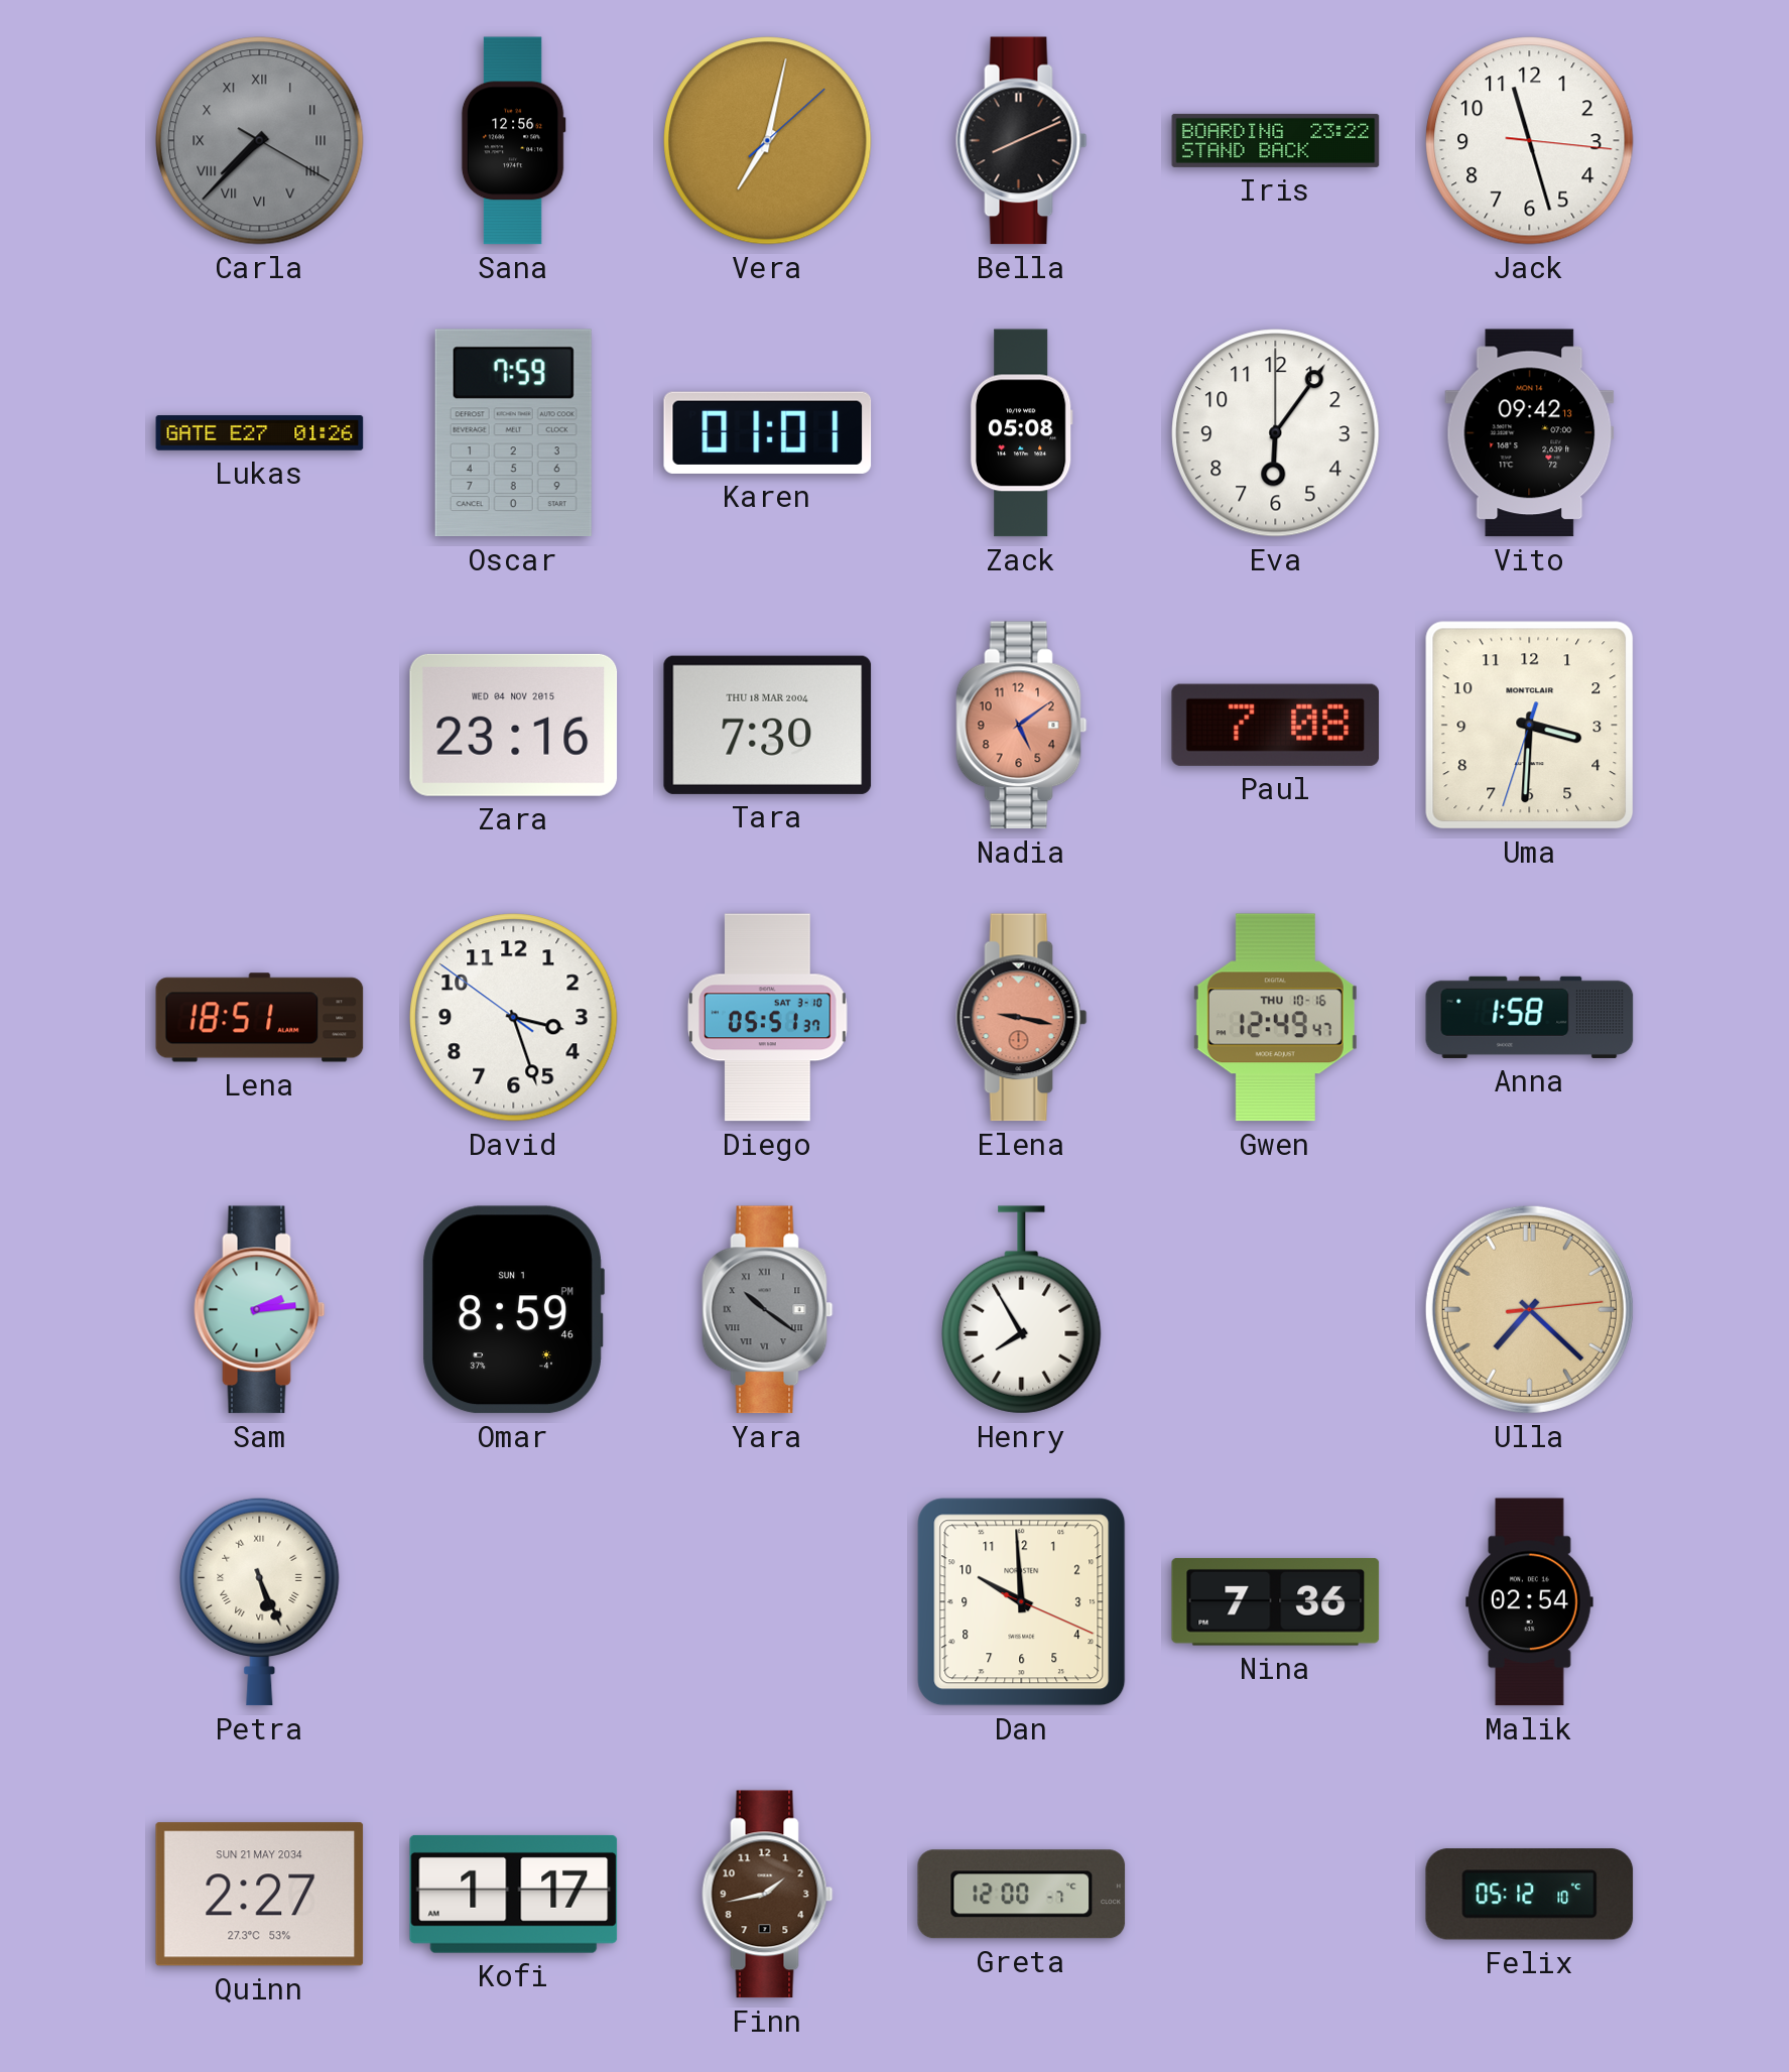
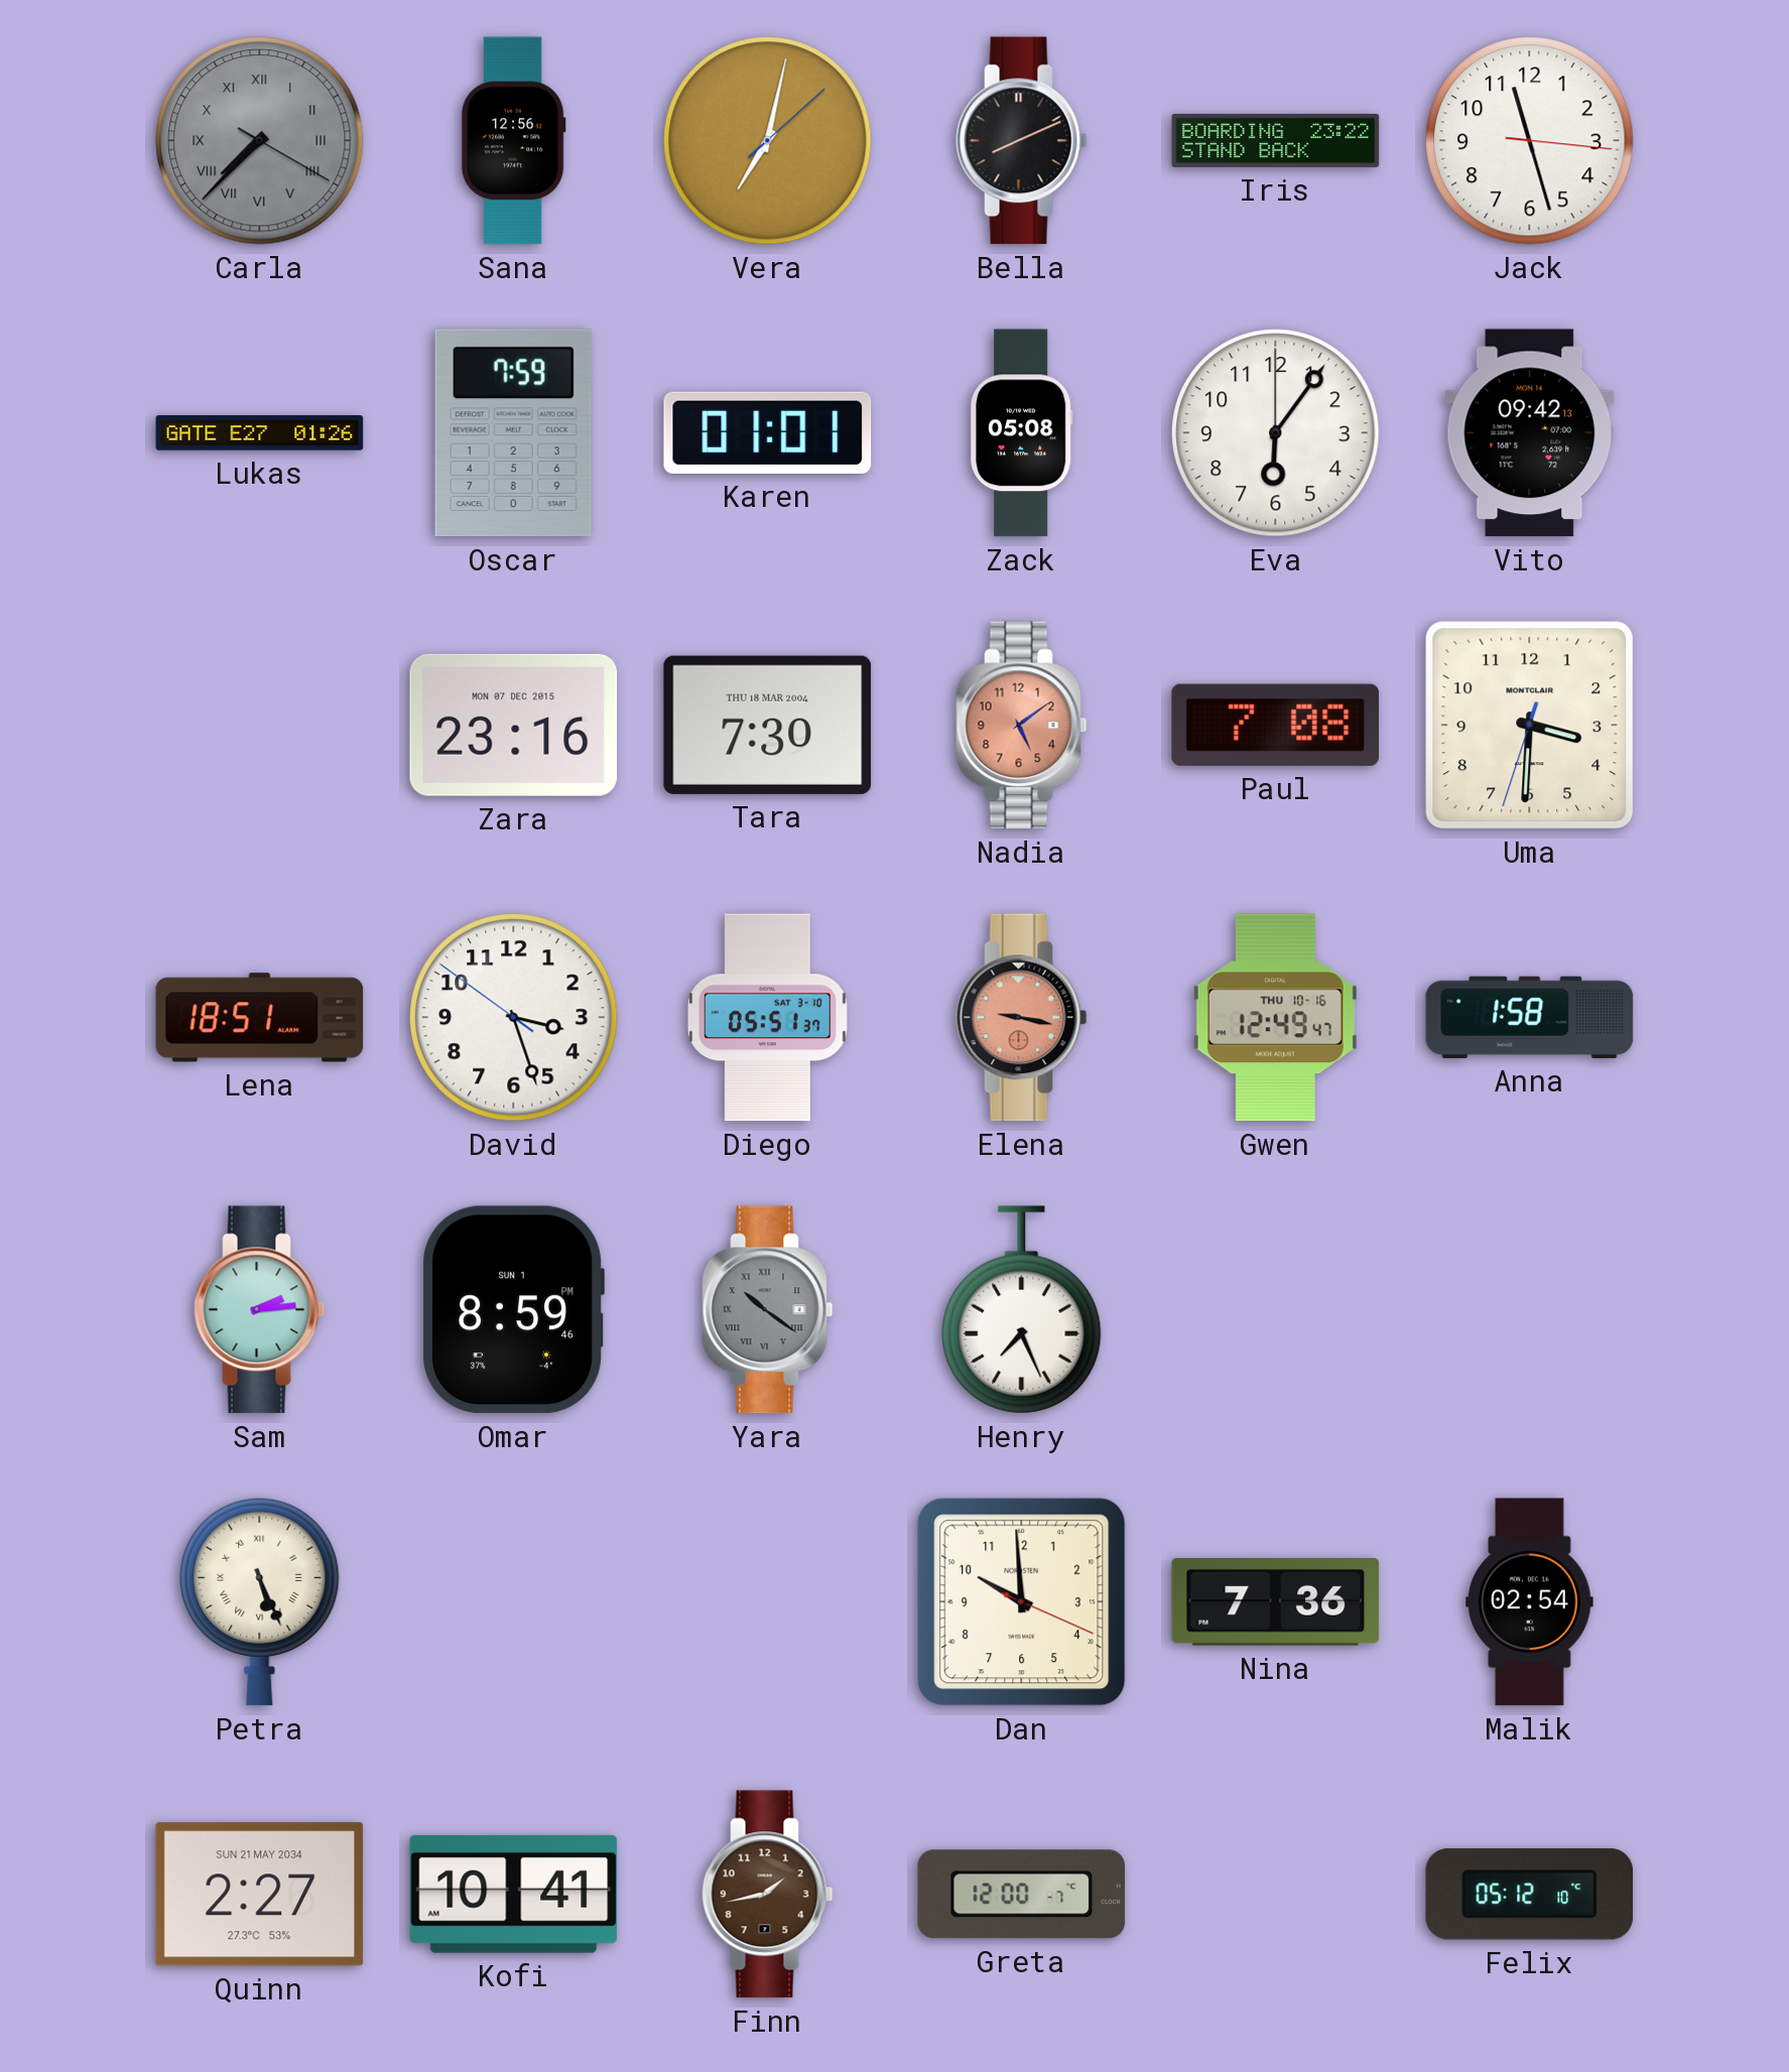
Zara date: WED 04 NOV 2015 -> MON 07 DEC 2015 (514, 725)
Henry: 7:55 -> 7:26 (1022, 1310)
Ulla: 7:22 -> none (1529, 1309)
Kofi: 1:17 -> 10:41 (514, 1894)
